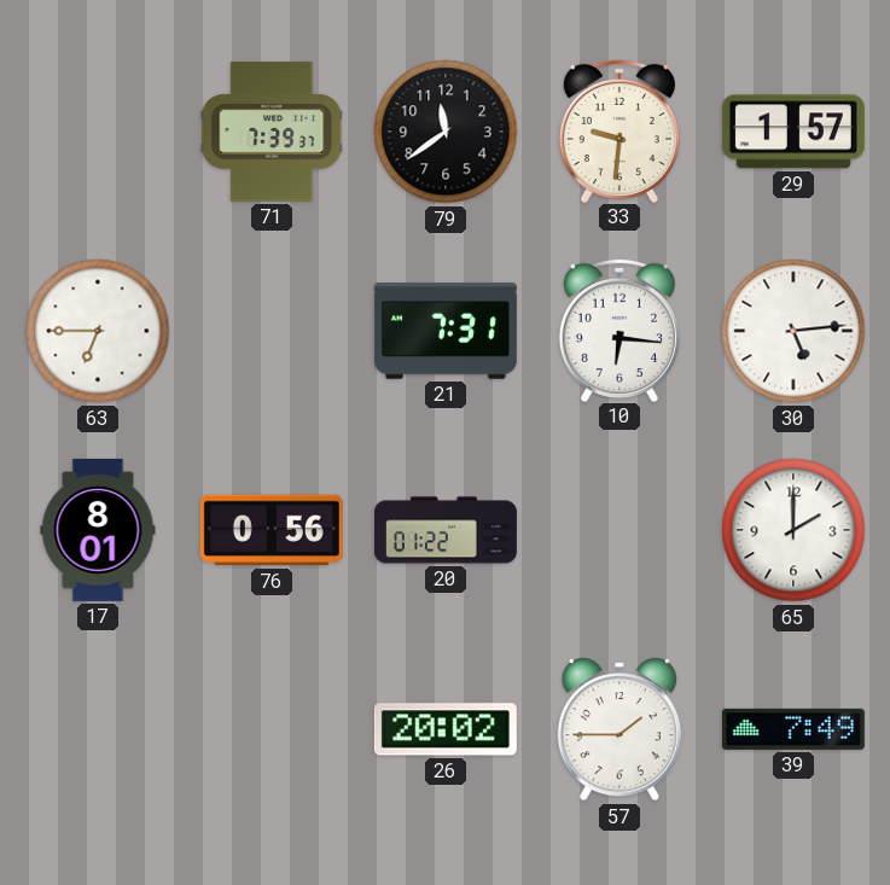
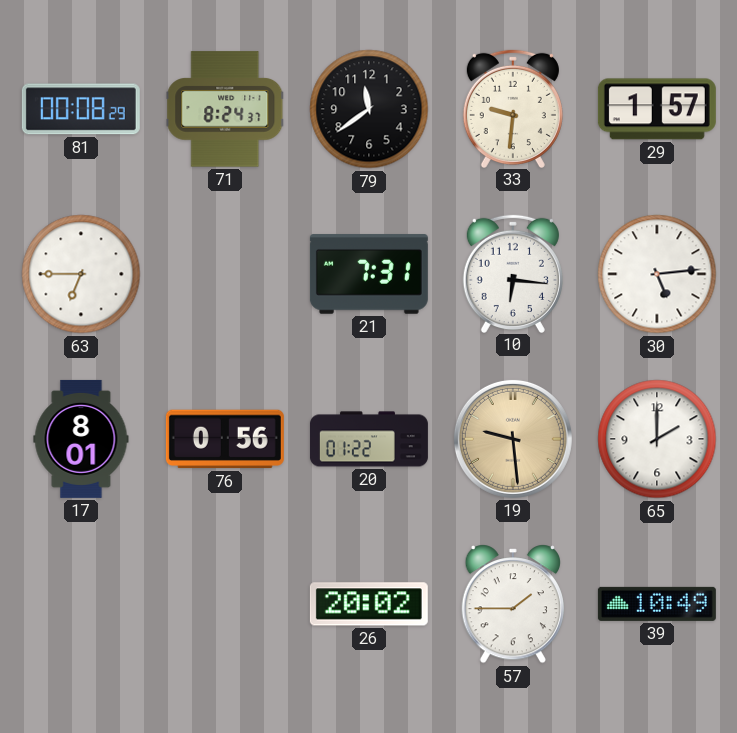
81: none -> 00:08 (81, 109)
71: 7:39 -> 8:24 (225, 109)
19: none -> 9:29 (513, 439)
39: 7:49 -> 10:49 (657, 604)
